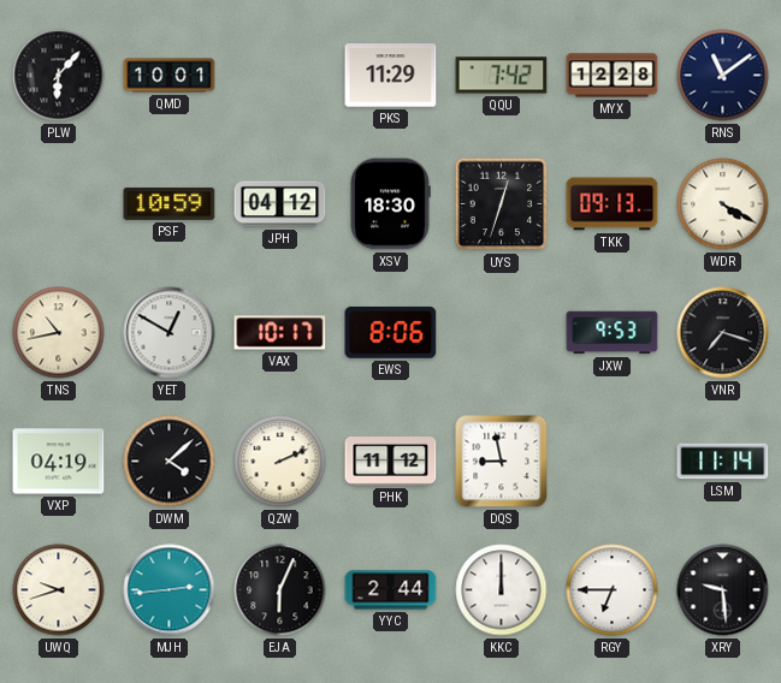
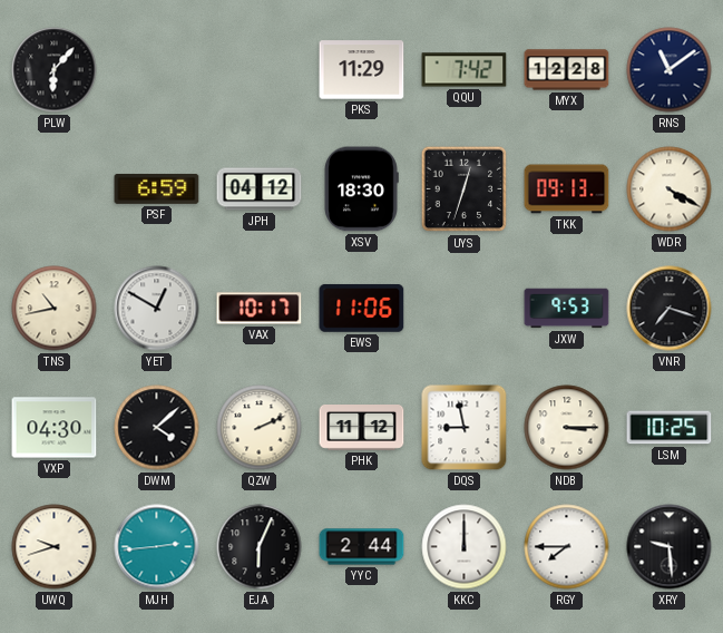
QMD: 10:01 -> none (170, 76)
PSF: 10:59 -> 6:59 (157, 188)
EWS: 8:06 -> 11:06 (362, 308)
VXP: 04:19 -> 04:30 (55, 428)
NDB: none -> 3:15 (567, 428)
LSM: 11:14 -> 10:25 (670, 428)
RGY: 6:45 -> 7:45 (567, 547)
